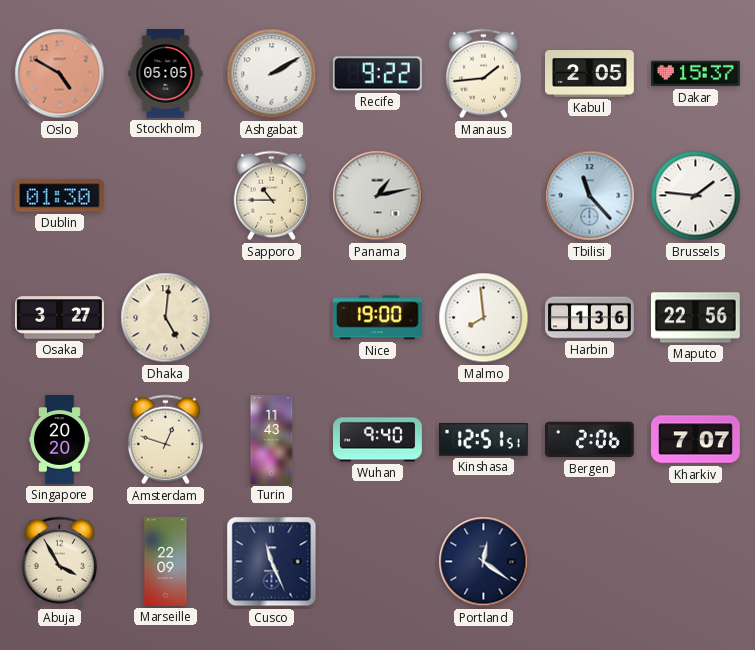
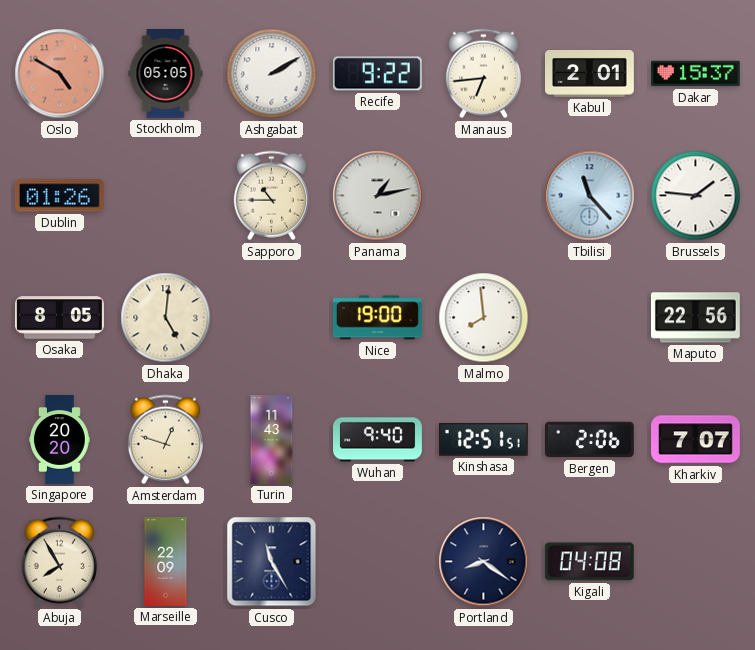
Manaus: 1:44 -> 6:44 (483, 74)
Kabul: 2:05 -> 2:01 (590, 74)
Dublin: 01:30 -> 01:26 (59, 196)
Osaka: 3:27 -> 8:05 (60, 318)
Harbin: 1:36 -> none (590, 318)
Abuja: 3:55 -> 7:55 (59, 562)
Cusco: 11:26 -> 11:25 (272, 562)
Portland: 12:21 -> 8:21 (484, 562)
Kigali: none -> 04:08 (589, 562)
